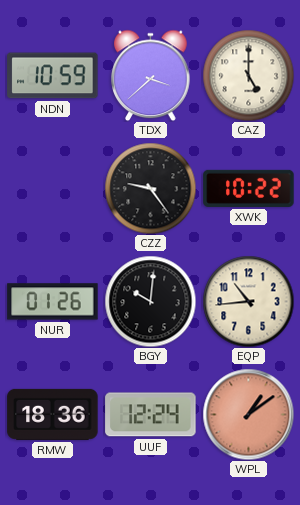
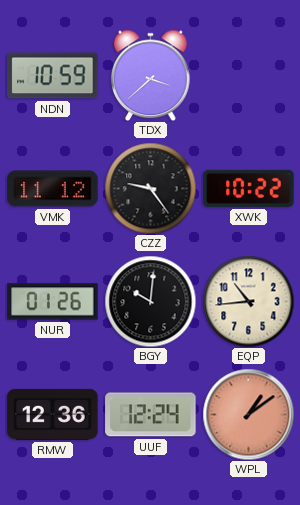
CAZ: 5:00 -> none (248, 75)
VMK: none -> 11:12 (53, 189)
RMW: 18:36 -> 12:36 (53, 414)
